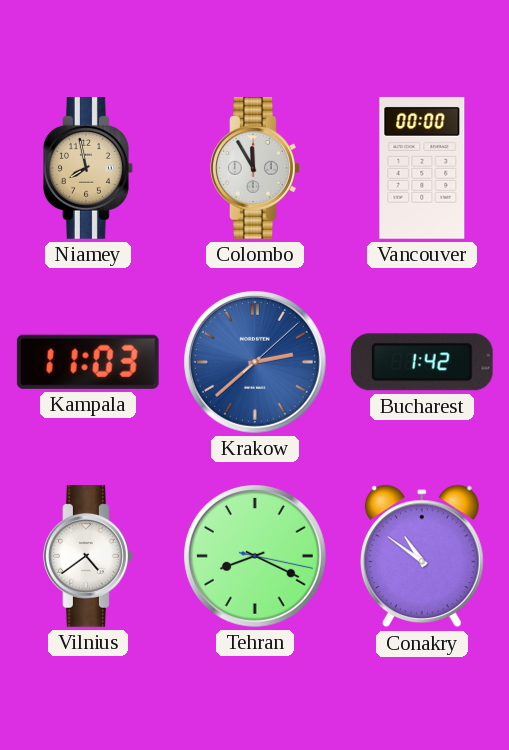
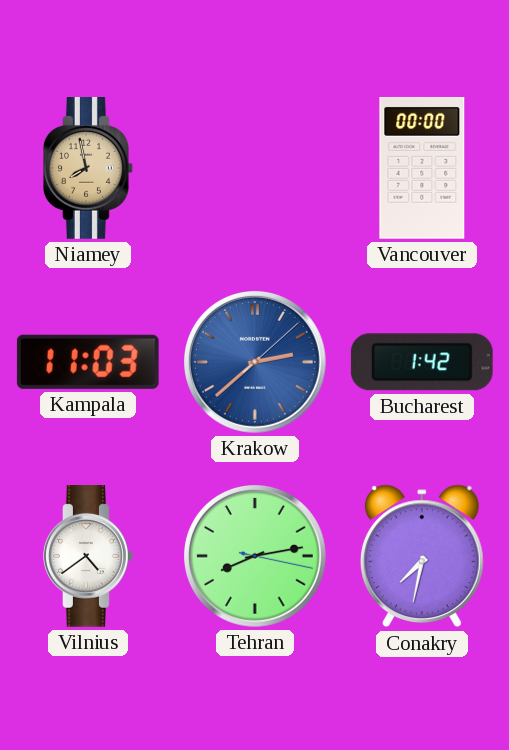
Colombo: 11:55 -> none (256, 169)
Tehran: 8:19 -> 8:13 (255, 556)
Conakry: 10:51 -> 7:32 (422, 556)
